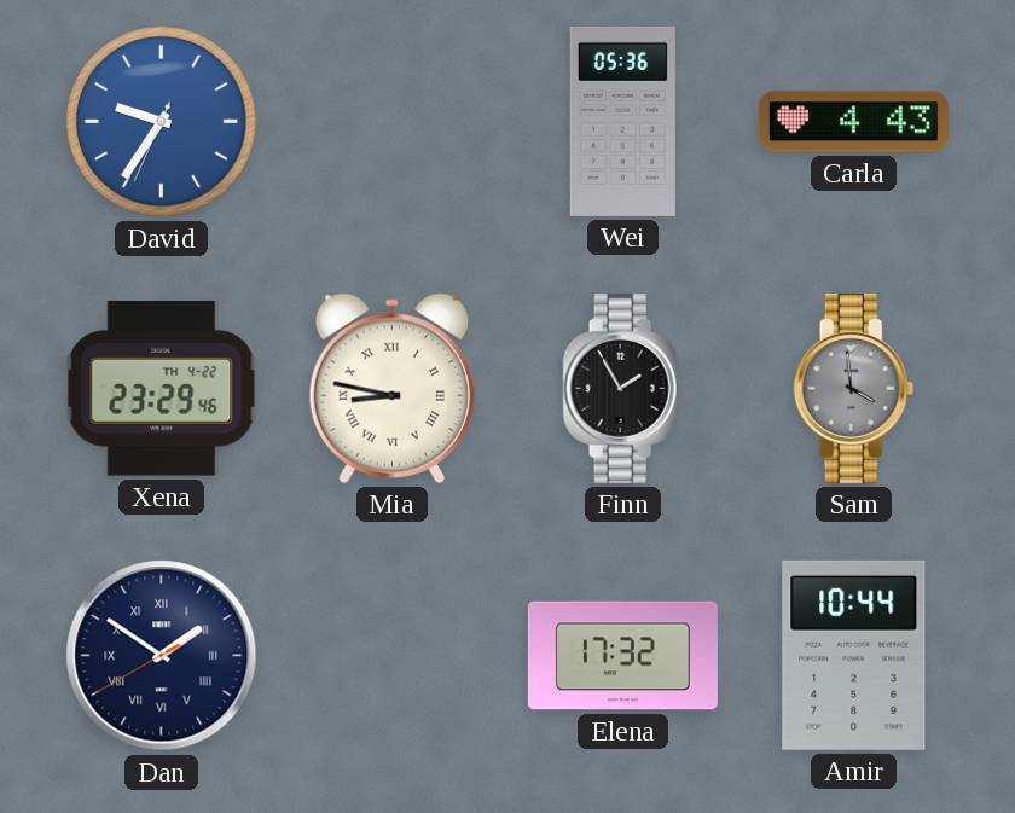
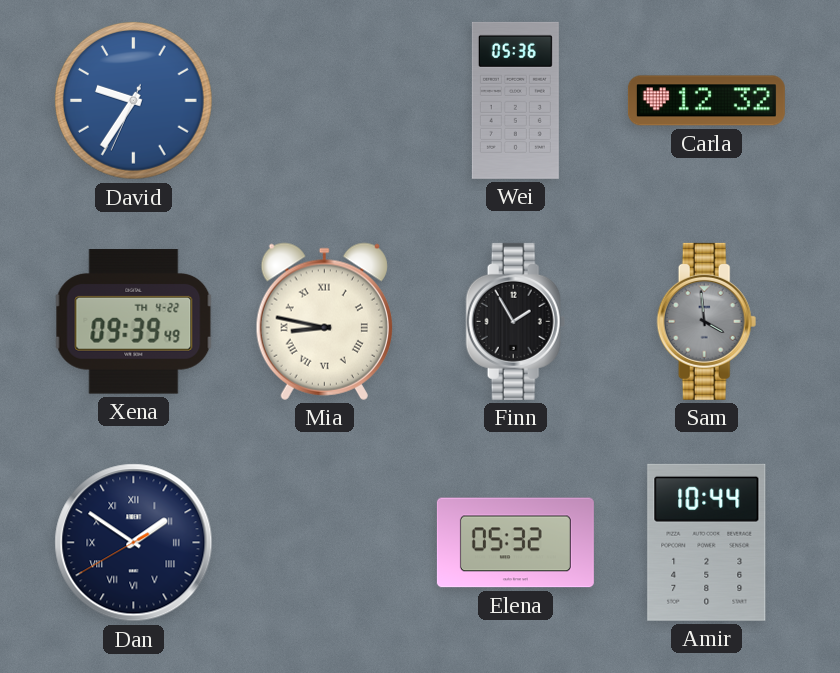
Carla: 4:43 -> 12:32 (706, 101)
Xena: 23:29 -> 09:39 (134, 322)
Elena: 17:32 -> 05:32 (515, 543)
